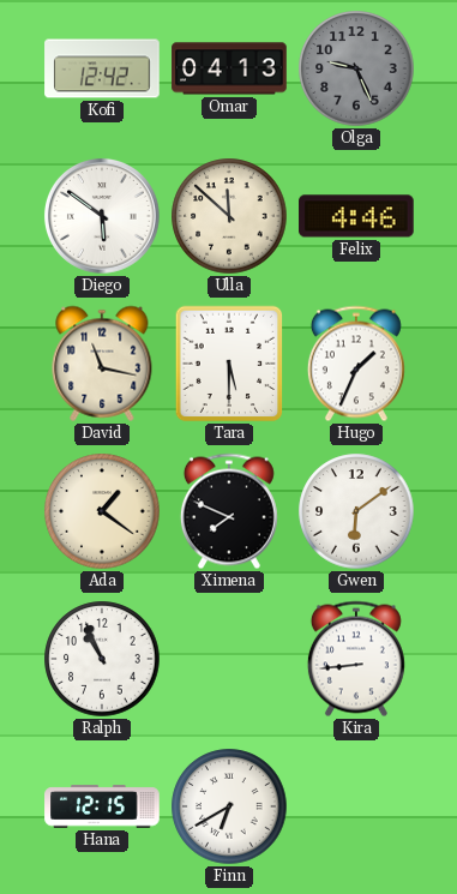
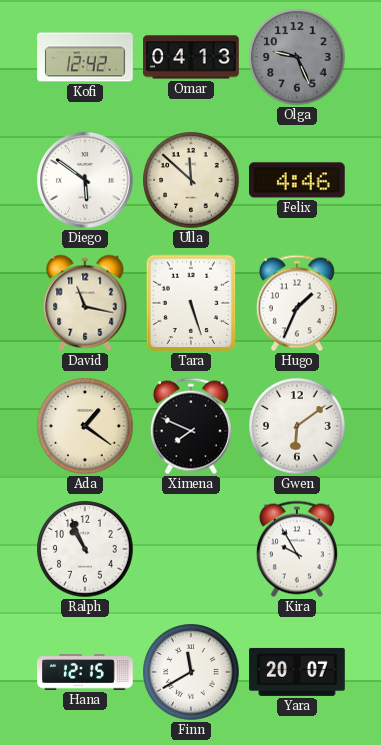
Tara: 5:30 -> 5:27 (191, 303)
Kira: 8:44 -> 9:55 (297, 549)
Finn: 6:40 -> 11:40 (191, 672)
Yara: none -> 20:07 (297, 672)
